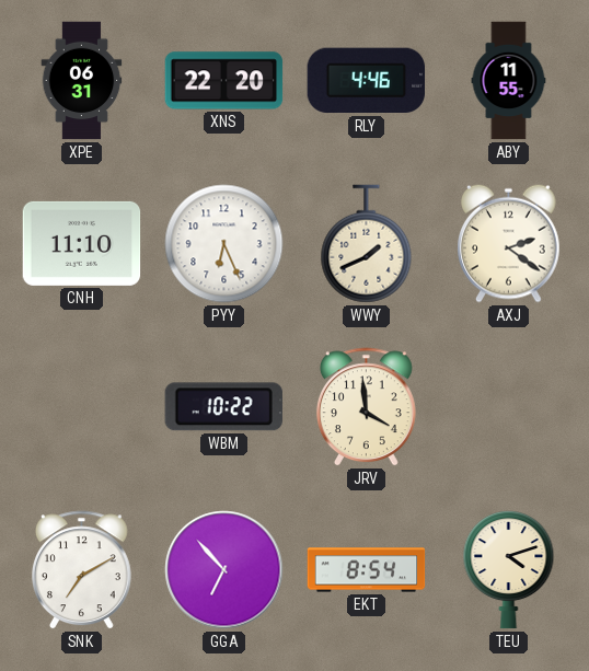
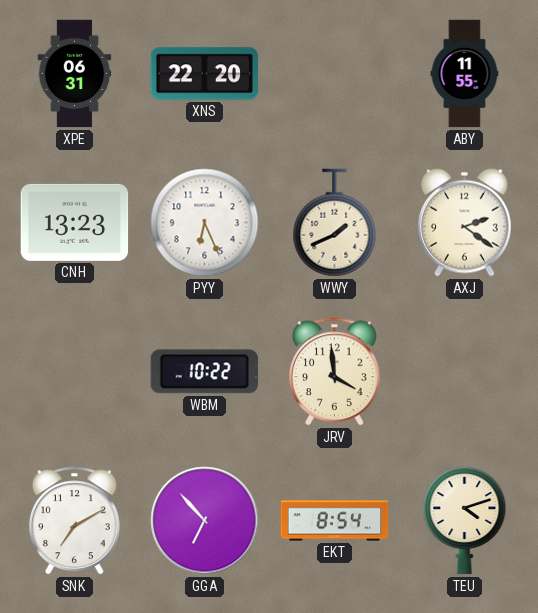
RLY: 4:46 -> none (366, 81)
CNH: 11:10 -> 13:23 (75, 222)
